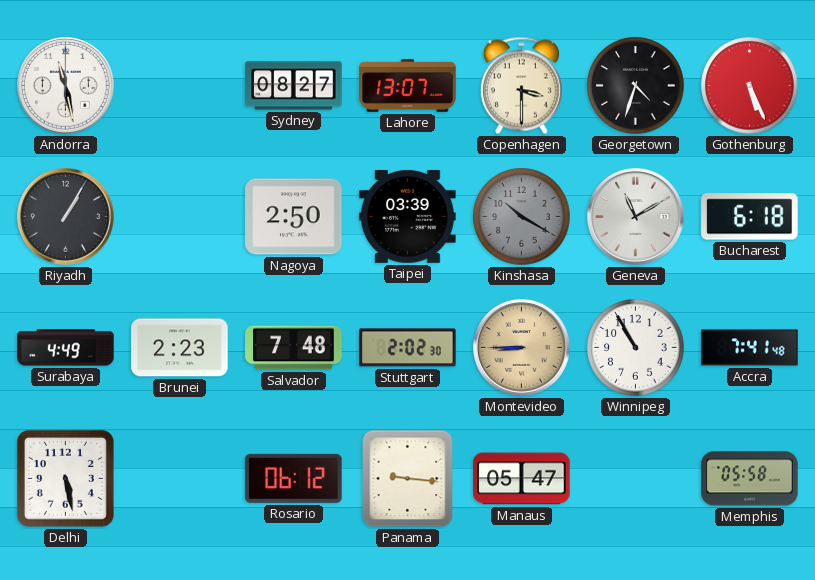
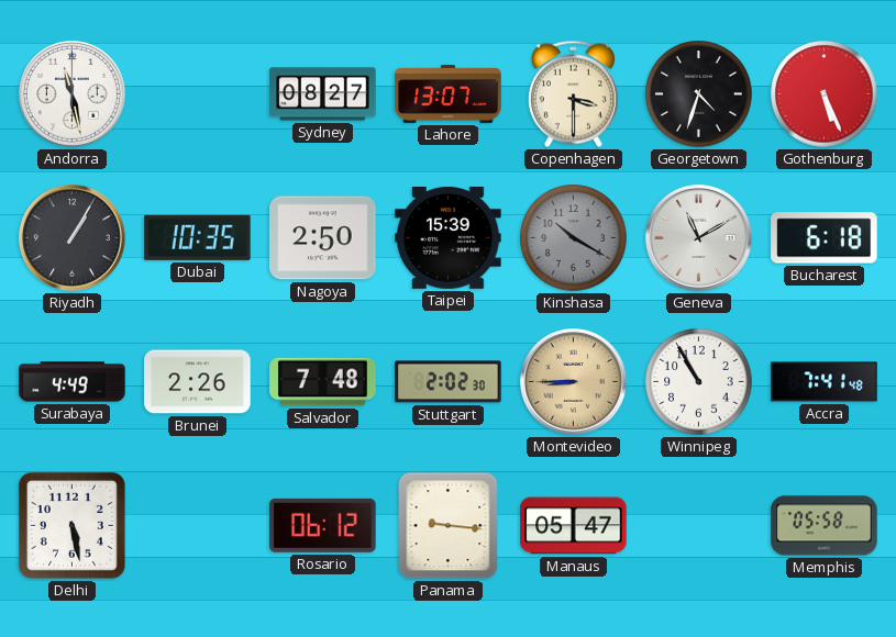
Dubai: none -> 10:35 (198, 237)
Taipei: 03:39 -> 15:39 (449, 237)
Brunei: 2:23 -> 2:26 (198, 382)
